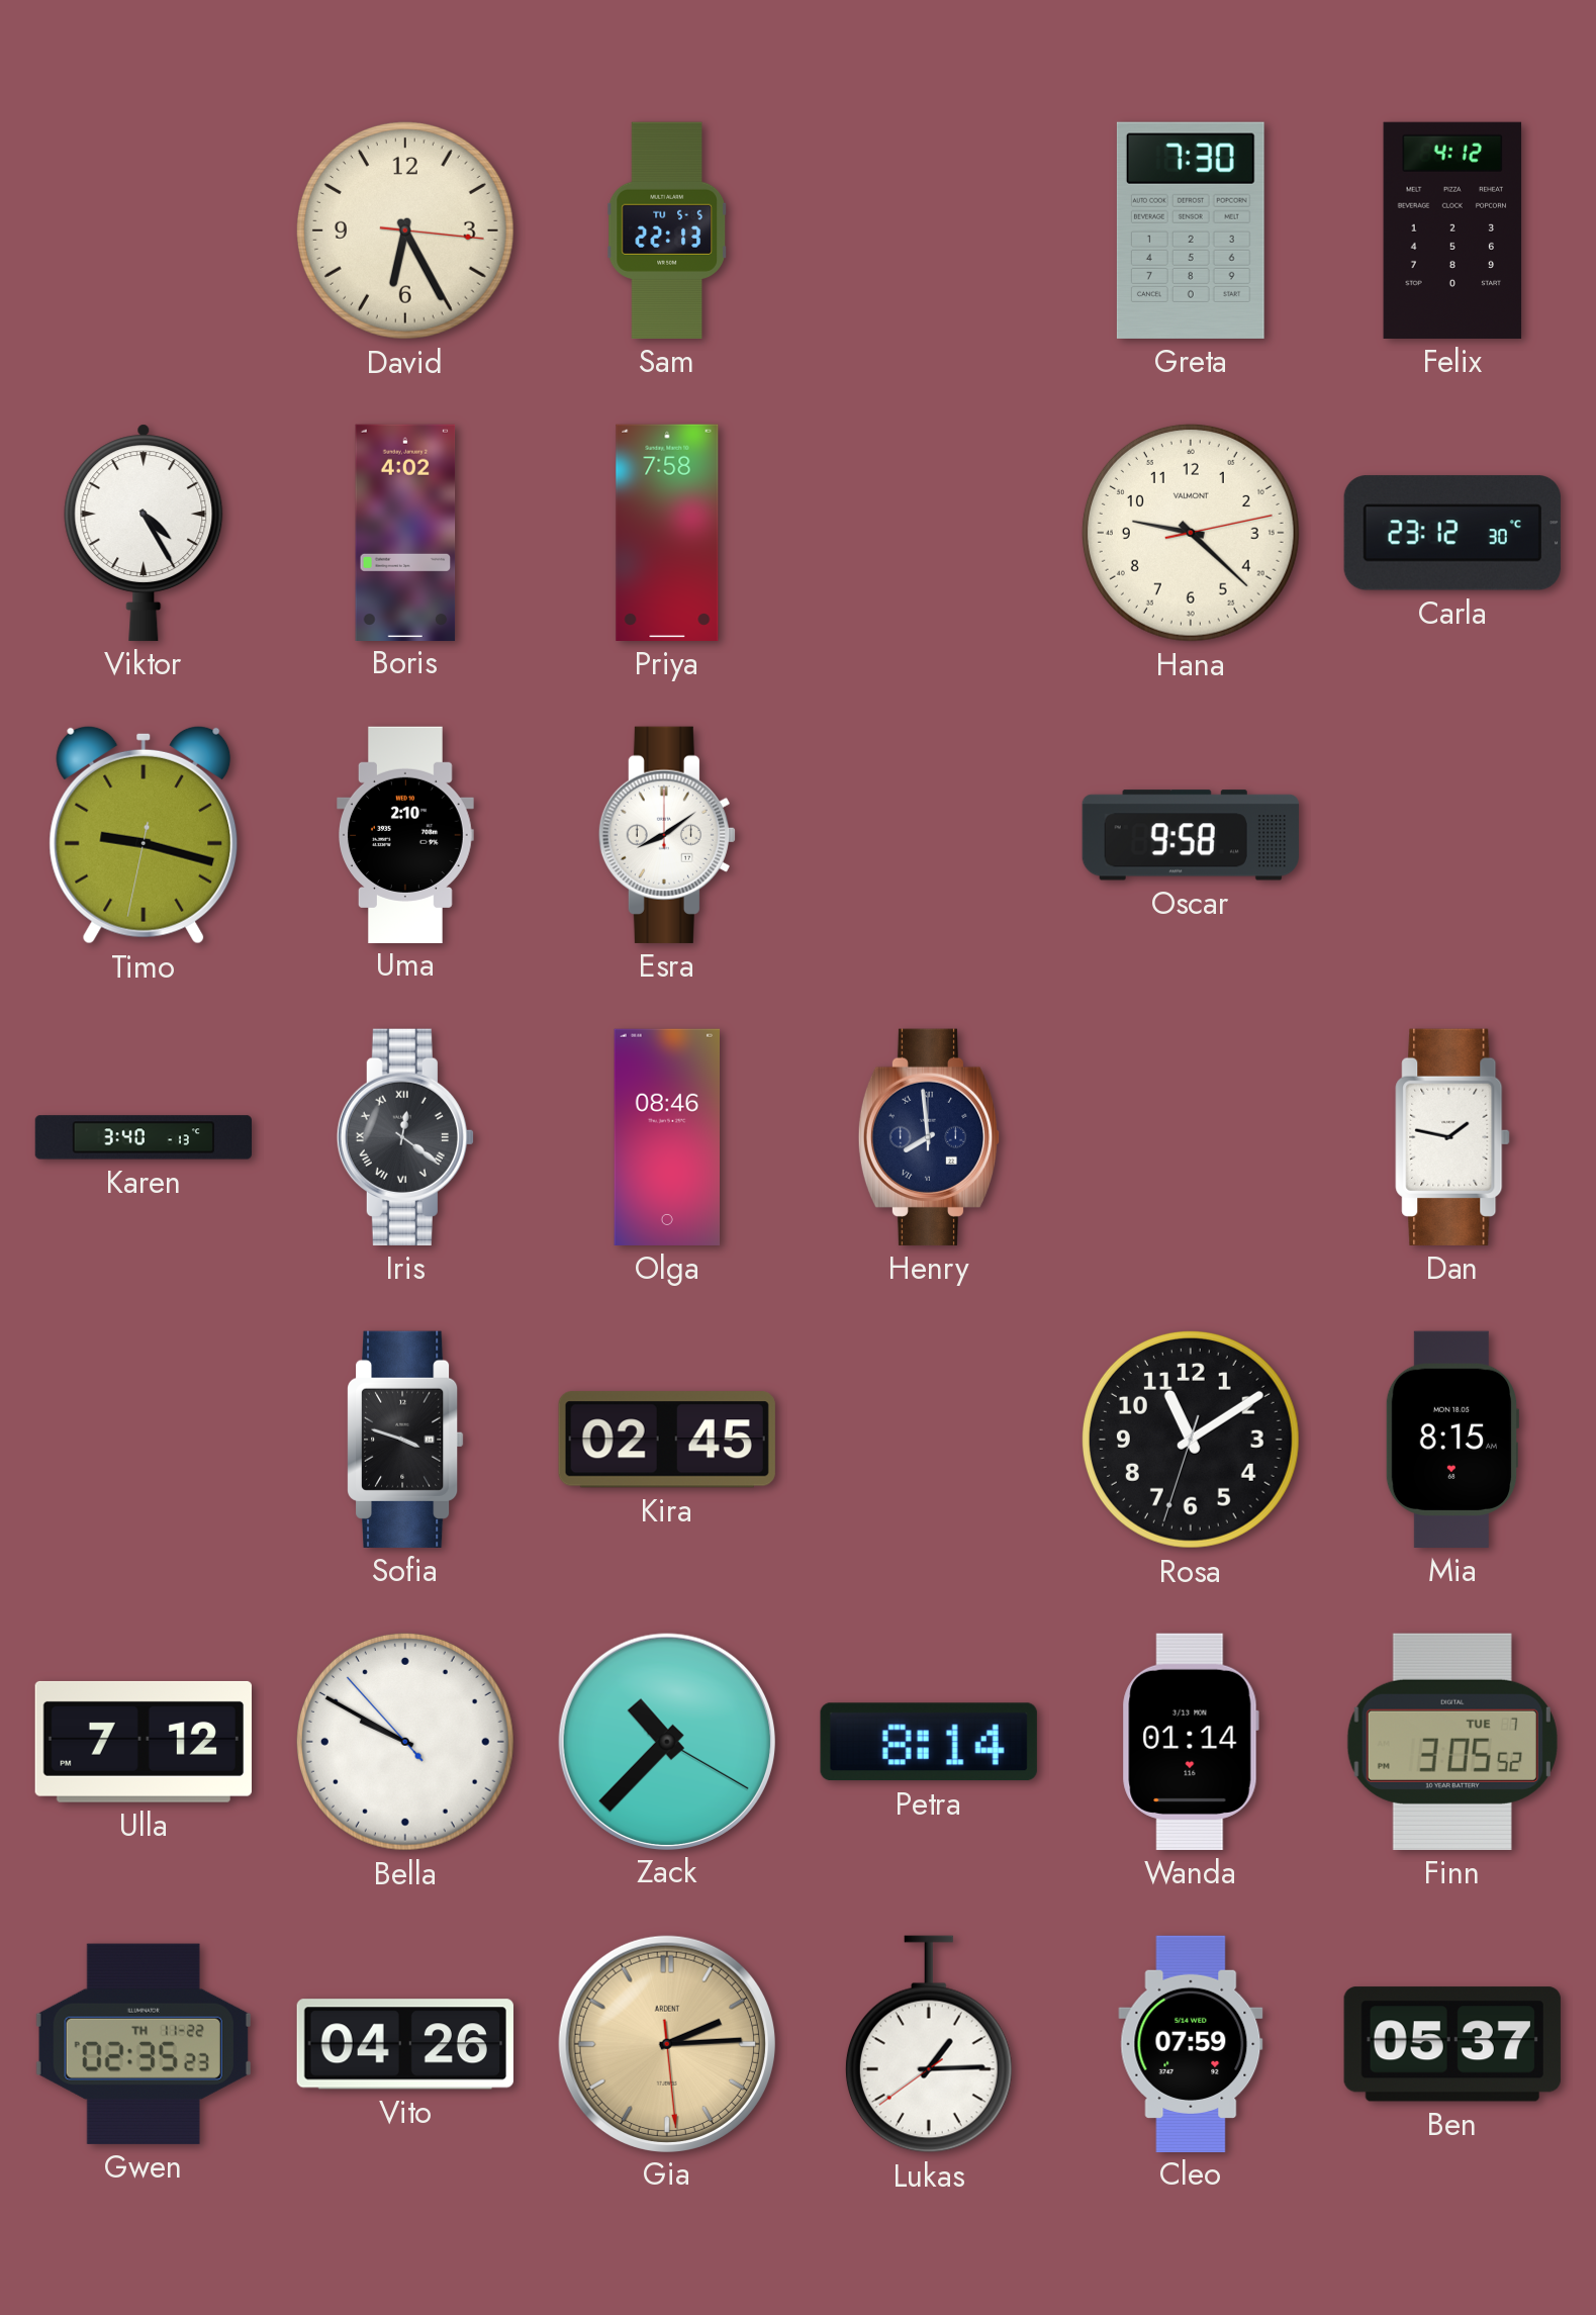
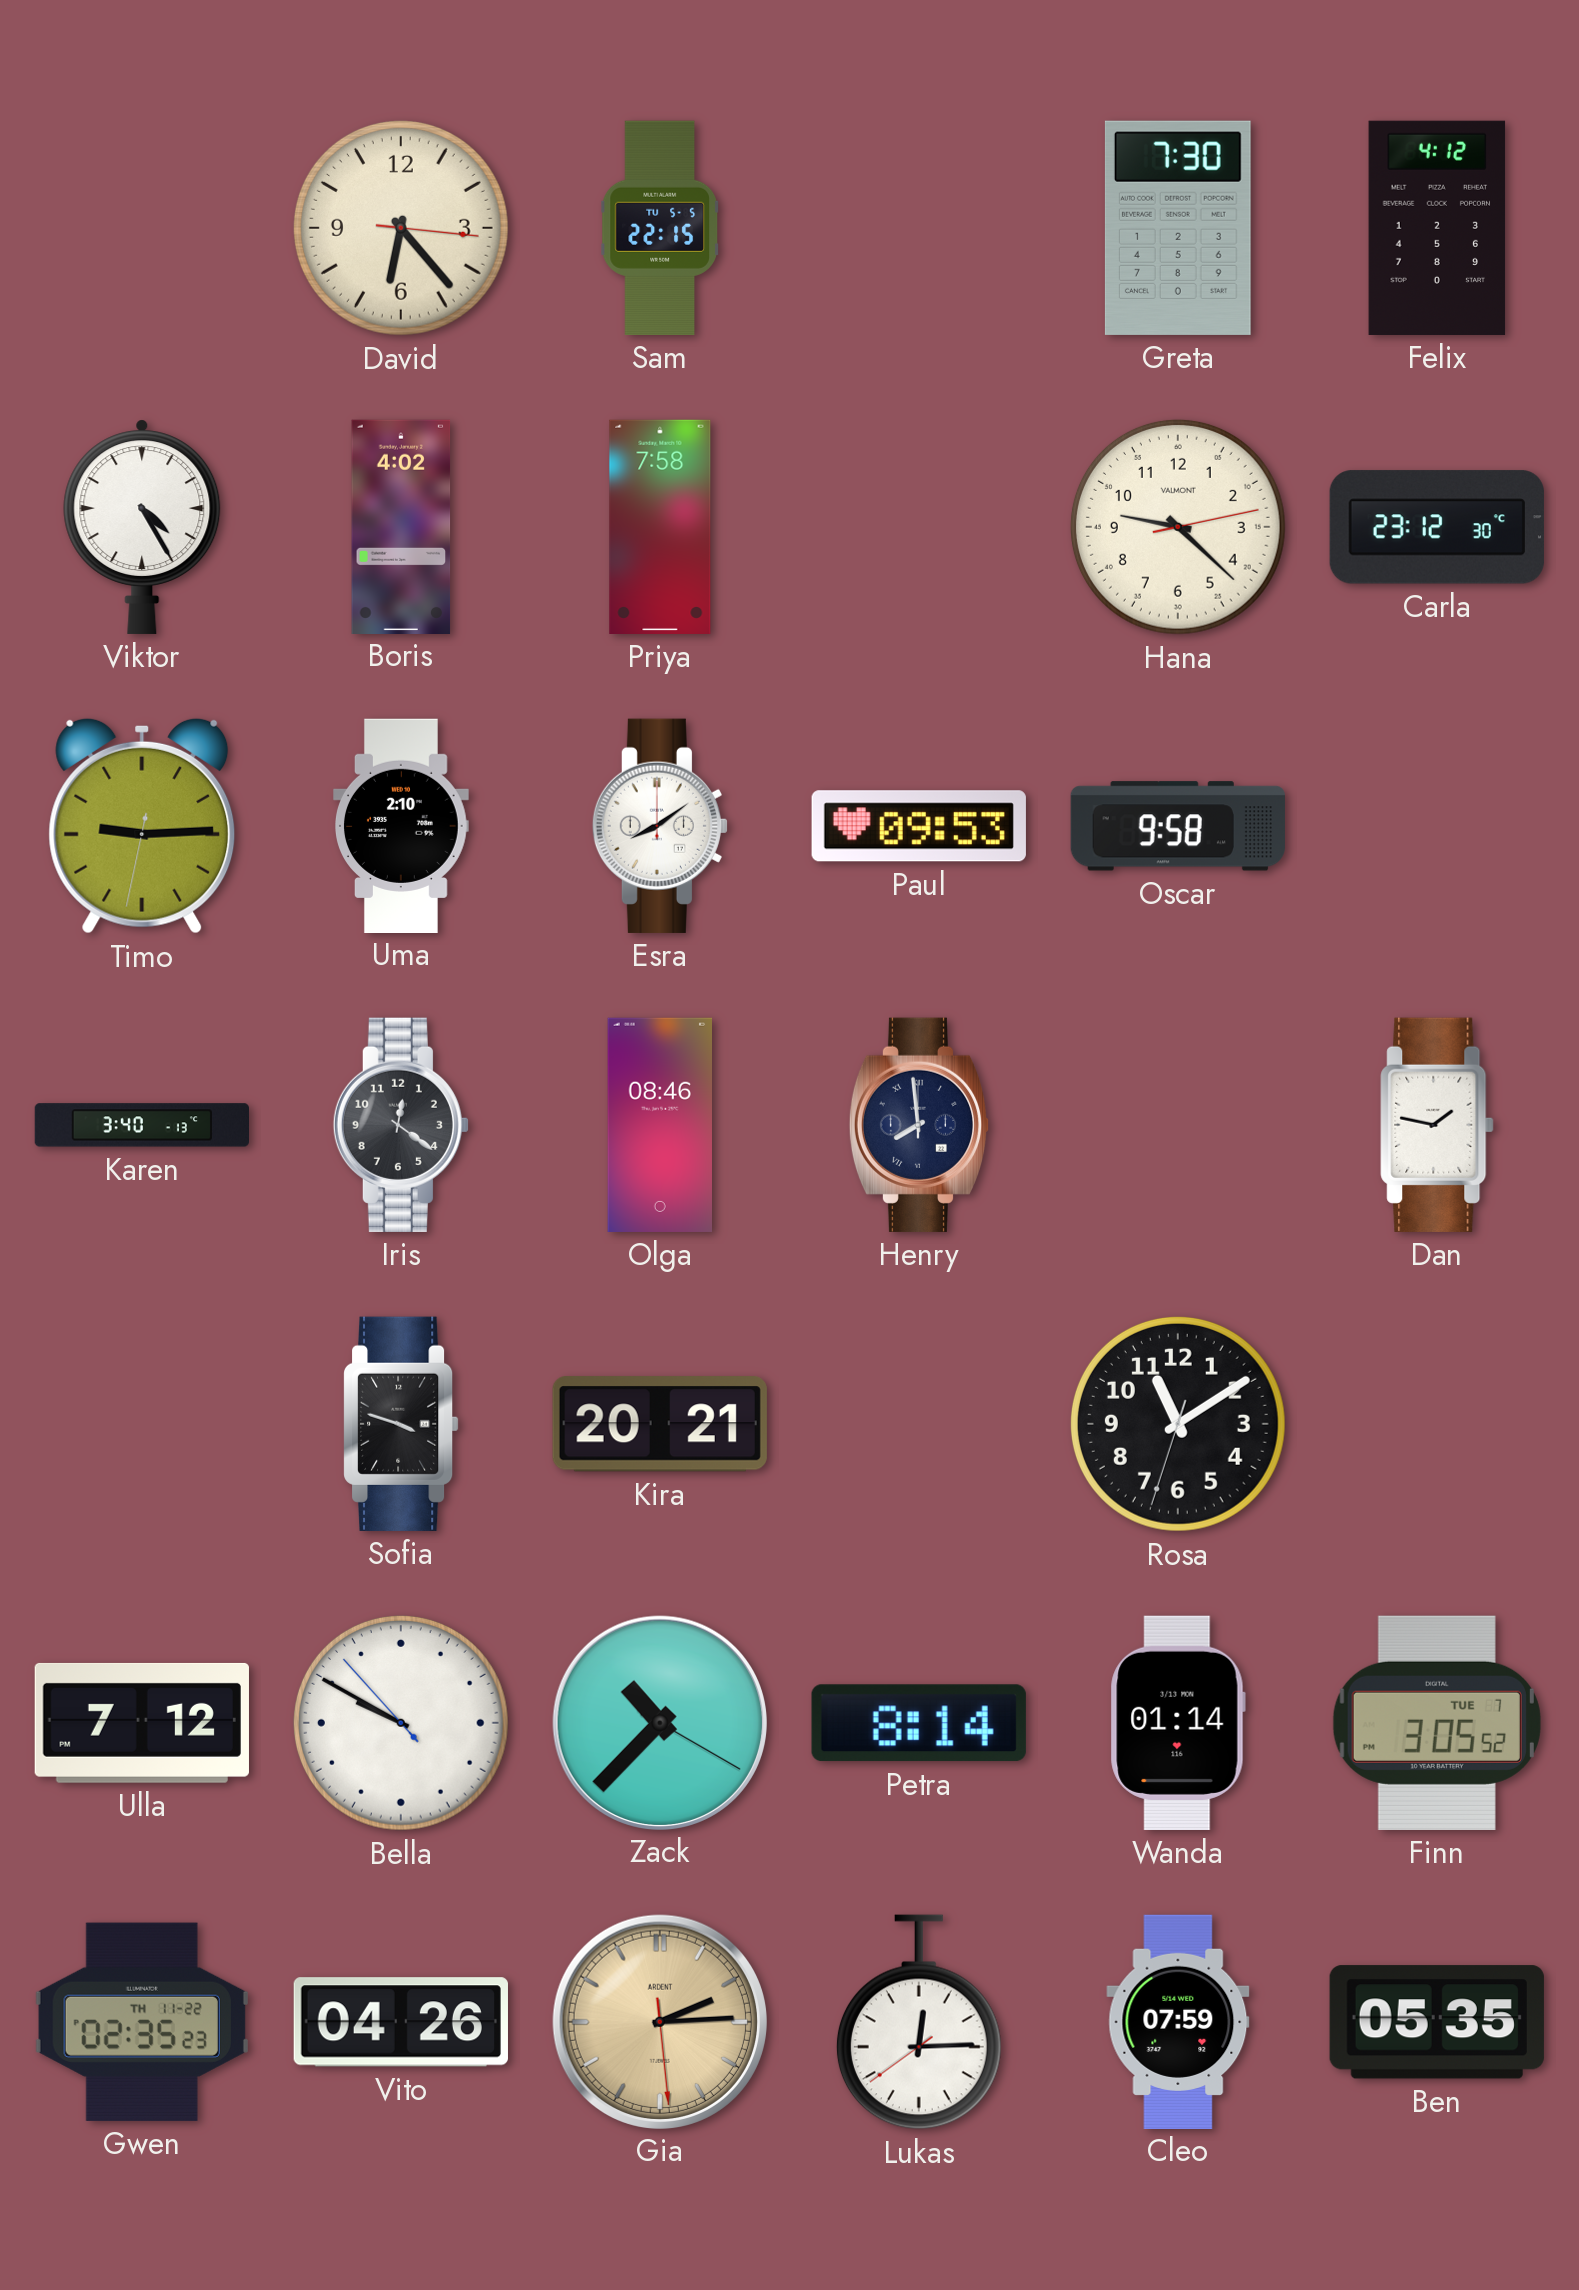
David: 6:25 -> 6:23 (401, 228)
Sam: 22:13 -> 22:15 (660, 228)
Timo: 9:17 -> 9:14 (142, 826)
Paul: none -> 09:53 (919, 826)
Iris numerals: Roman -> Arabic (401, 1125)
Kira: 02:45 -> 20:21 (660, 1424)
Mia: 8:15 -> none (1451, 1440)
Lukas: 1:14 -> 12:14 (919, 2022)
Ben: 05:37 -> 05:35 (1437, 2022)
